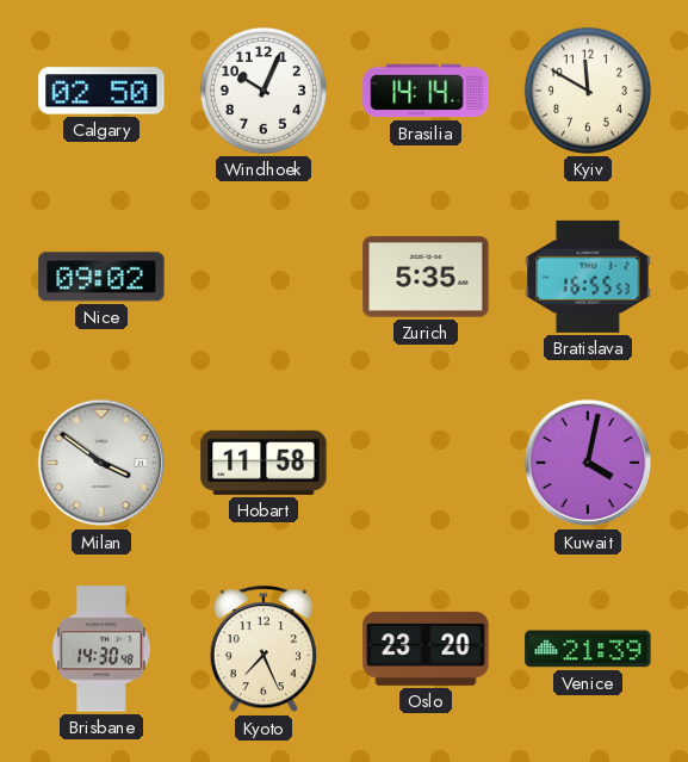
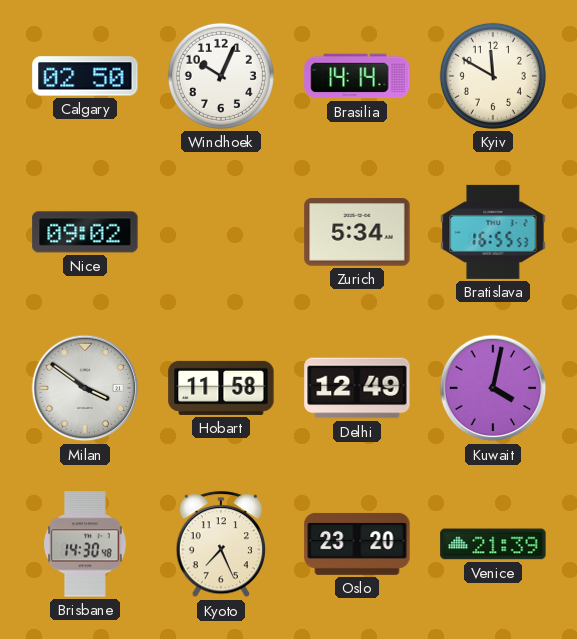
Zurich: 5:35 -> 5:34 (357, 232)
Delhi: none -> 12:49 (357, 388)
